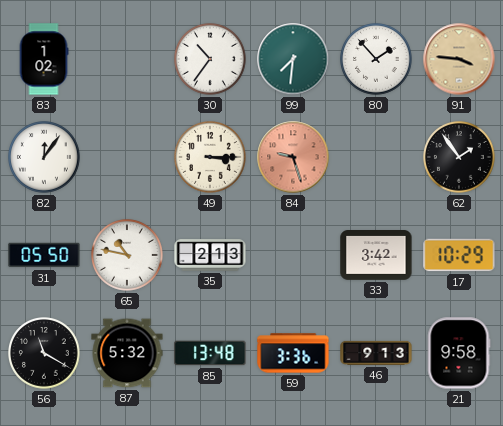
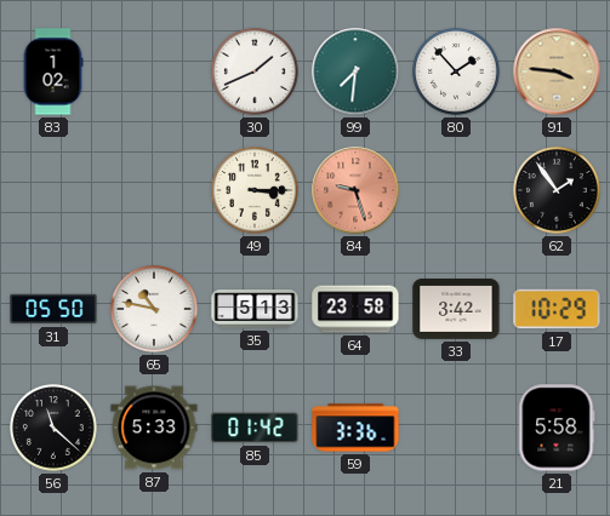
30: 10:36 -> 1:41 (255, 71)
82: 12:06 -> none (44, 157)
35: 2:13 -> 5:13 (255, 309)
64: none -> 23:58 (355, 309)
56: 11:20 -> 11:22 (53, 428)
87: 5:32 -> 5:33 (154, 428)
85: 13:48 -> 01:42 (255, 428)
46: 9:13 -> none (376, 353)
21: 9:58 -> 5:58 (557, 428)
